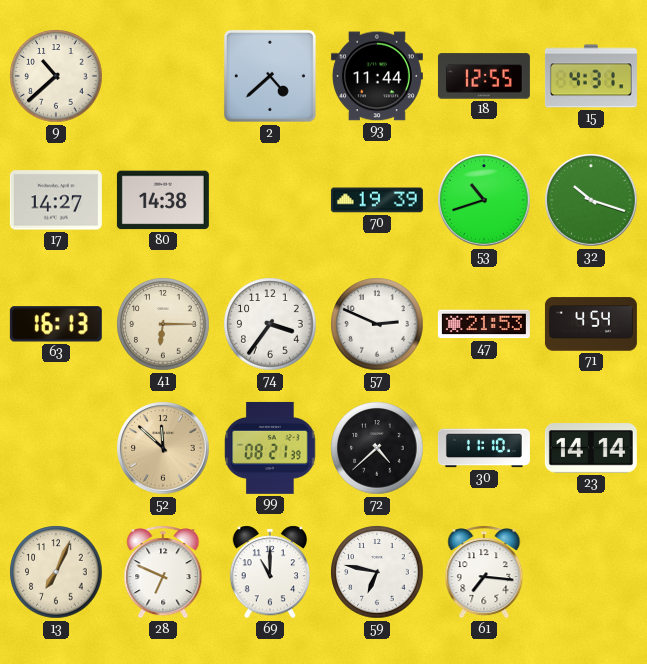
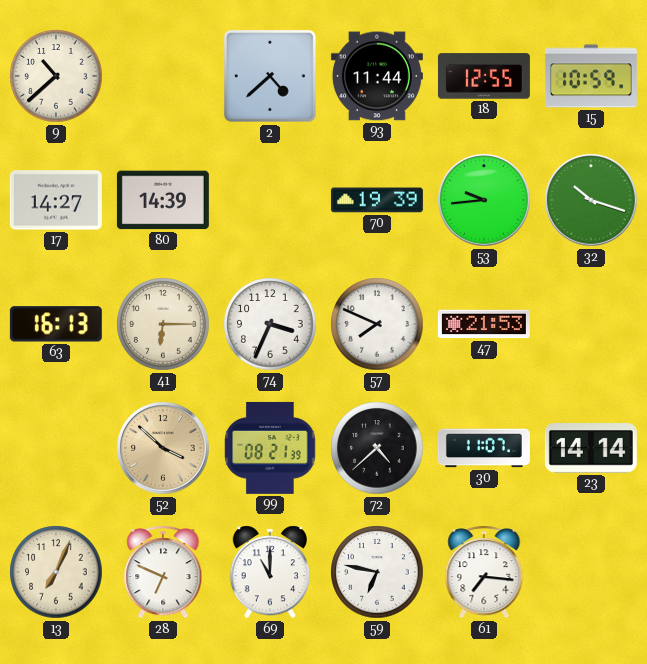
15: 4:31 -> 10:59 (591, 76)
80: 14:38 -> 14:39 (163, 200)
53: 10:42 -> 9:44 (484, 200)
74: 3:36 -> 3:34 (270, 324)
57: 2:49 -> 7:49 (377, 324)
71: 4:54 -> none (591, 324)
52: 11:52 -> 3:52 (163, 448)
30: 11:10 -> 11:07 (484, 448)
